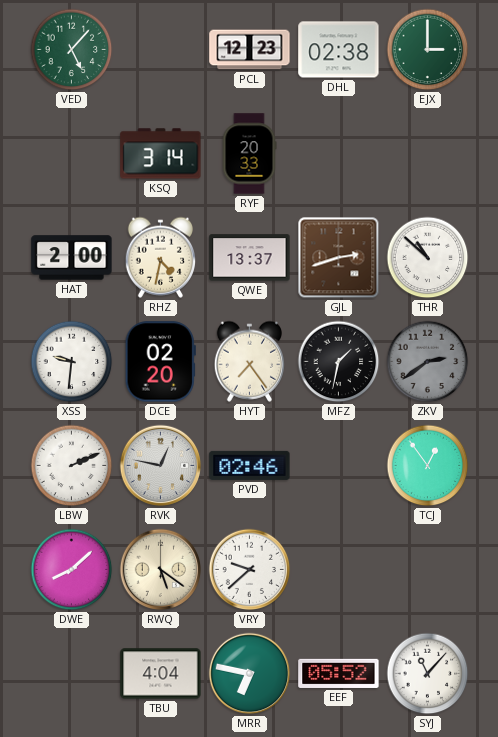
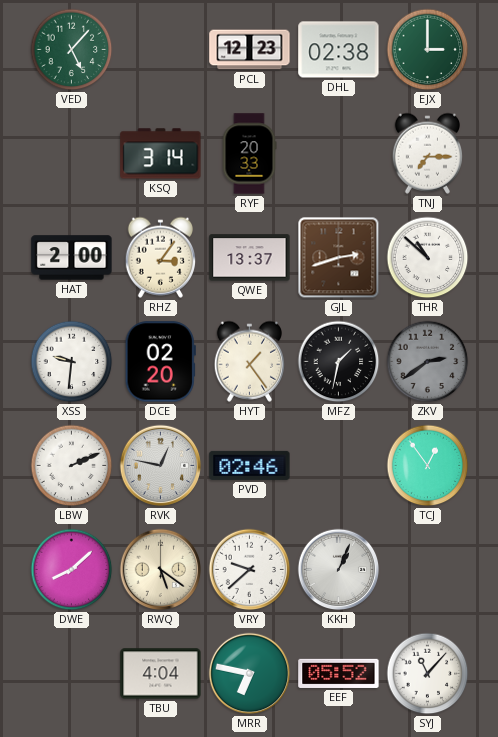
TNJ: none -> 7:15 (427, 153)
RHZ: 4:32 -> 3:06 (160, 257)
HYT: 7:24 -> 1:24 (249, 361)
KKH: none -> 1:04 (339, 570)
